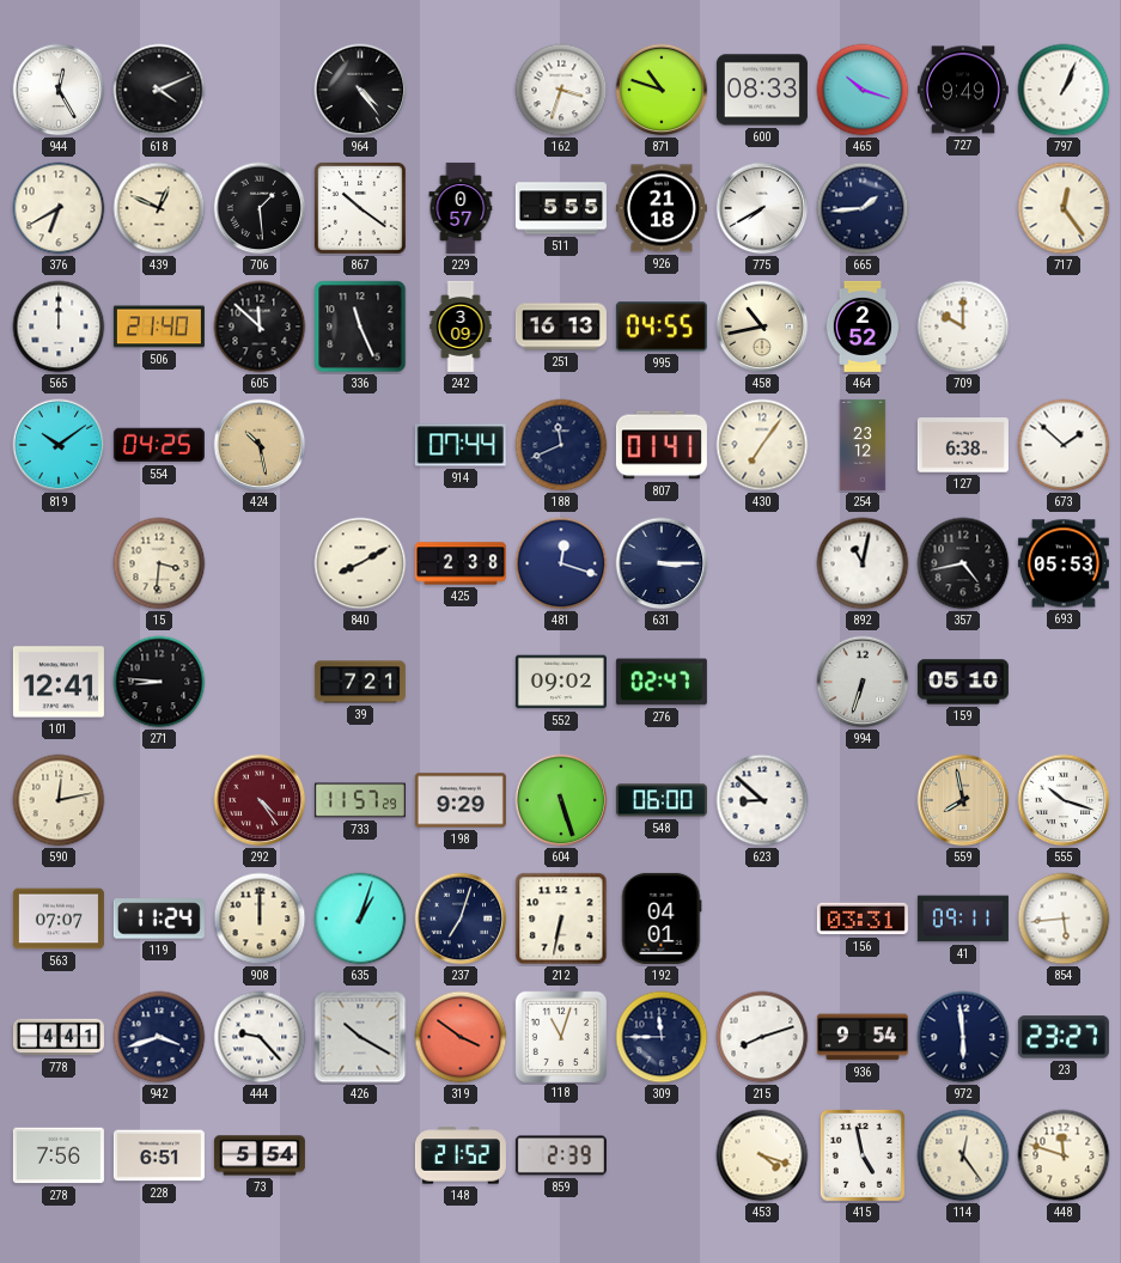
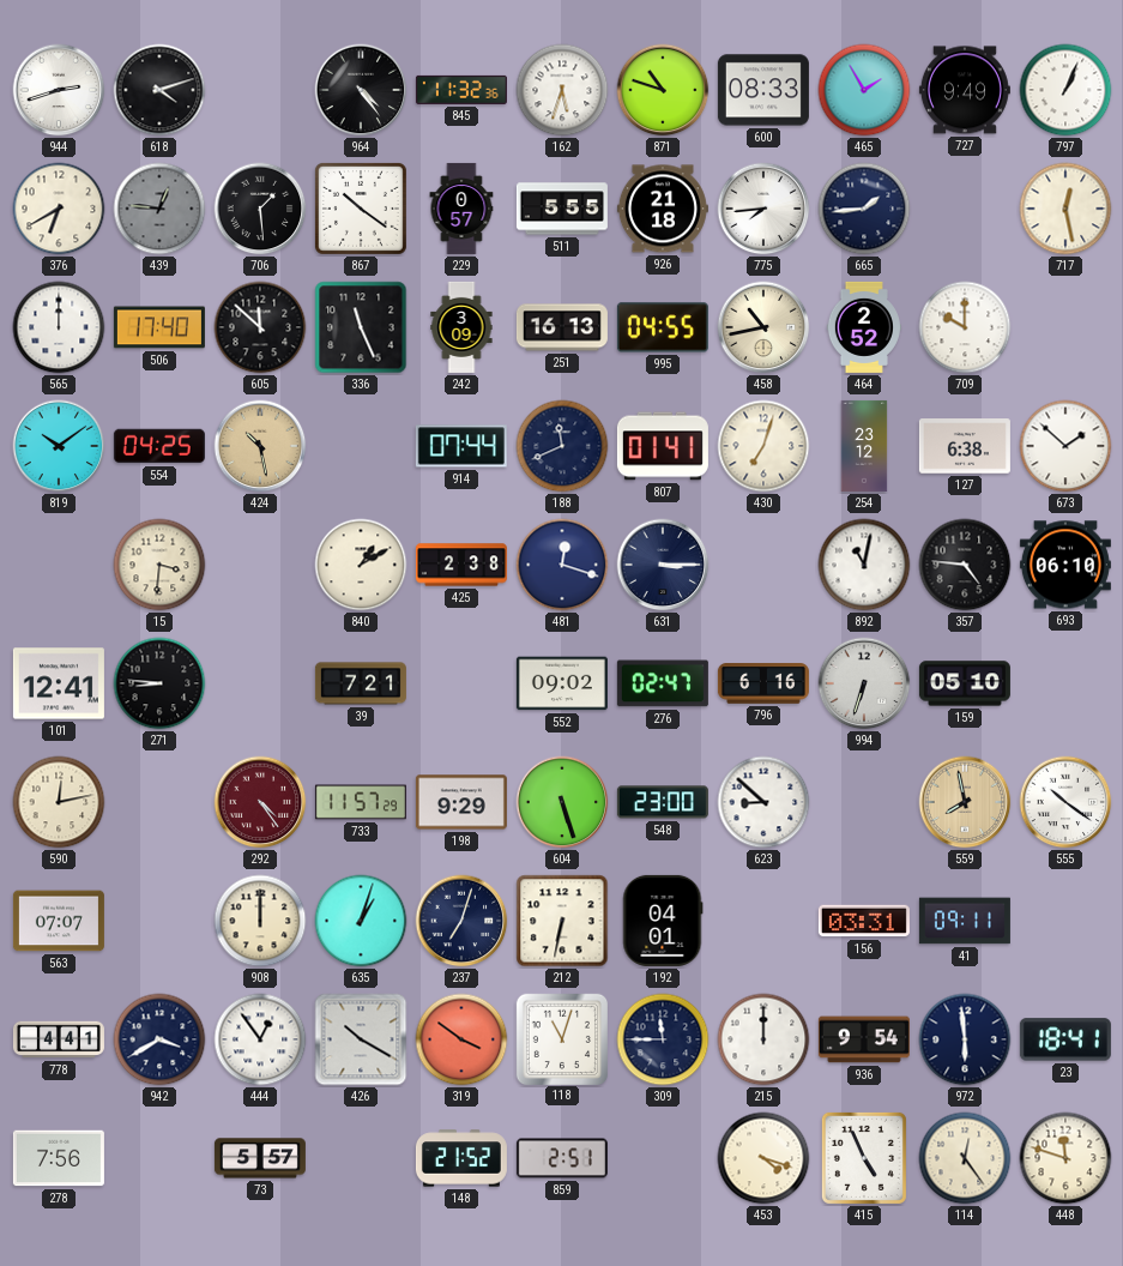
944: 12:25 -> 2:42 (59, 90)
618: 4:11 -> 4:12 (159, 90)
845: none -> 11:32 (461, 90)
162: 3:33 -> 5:33 (562, 90)
465: 10:18 -> 1:55 (864, 90)
439: 12:49 -> 12:46 (159, 209)
439 dial: cream -> grey (159, 209)
775: 7:40 -> 7:44 (763, 209)
717: 12:24 -> 12:28 (1065, 209)
506: 21:40 -> 17:40 (159, 327)
430: 7:06 -> 7:03 (763, 446)
840: 8:10 -> 1:10 (361, 565)
357: 4:43 -> 4:46 (965, 565)
693: 05:53 -> 06:10 (1065, 565)
796: none -> 6:16 (763, 683)
548: 06:00 -> 23:00 (663, 802)
555: 10:18 -> 10:21 (1065, 802)
119: 11:24 -> none (159, 919)
854: 5:44 -> none (1064, 919)
942: 3:42 -> 3:40 (159, 1039)
444: 9:23 -> 12:54 (260, 1039)
215: 8:12 -> 12:00 (763, 1039)
23: 23:27 -> 18:41 (1065, 1039)
228: 6:51 -> none (159, 1155)
73: 5:54 -> 5:57 (260, 1158)
859: 2:39 -> 2:51 (562, 1158)
415: 4:58 -> 4:56 (864, 1158)
